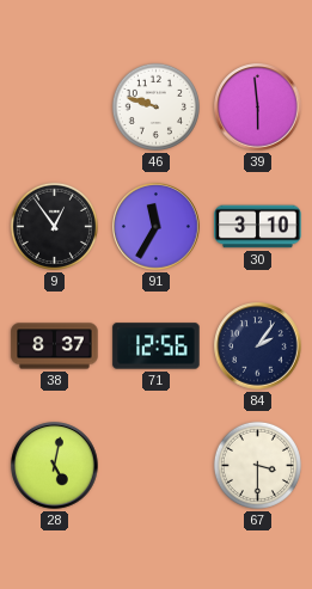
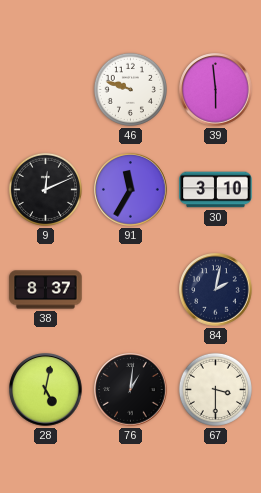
9: 12:54 -> 12:11 (45, 189)
71: 12:56 -> none (157, 346)
84: 2:06 -> 2:02 (216, 290)
76: none -> 1:01 (131, 390)
